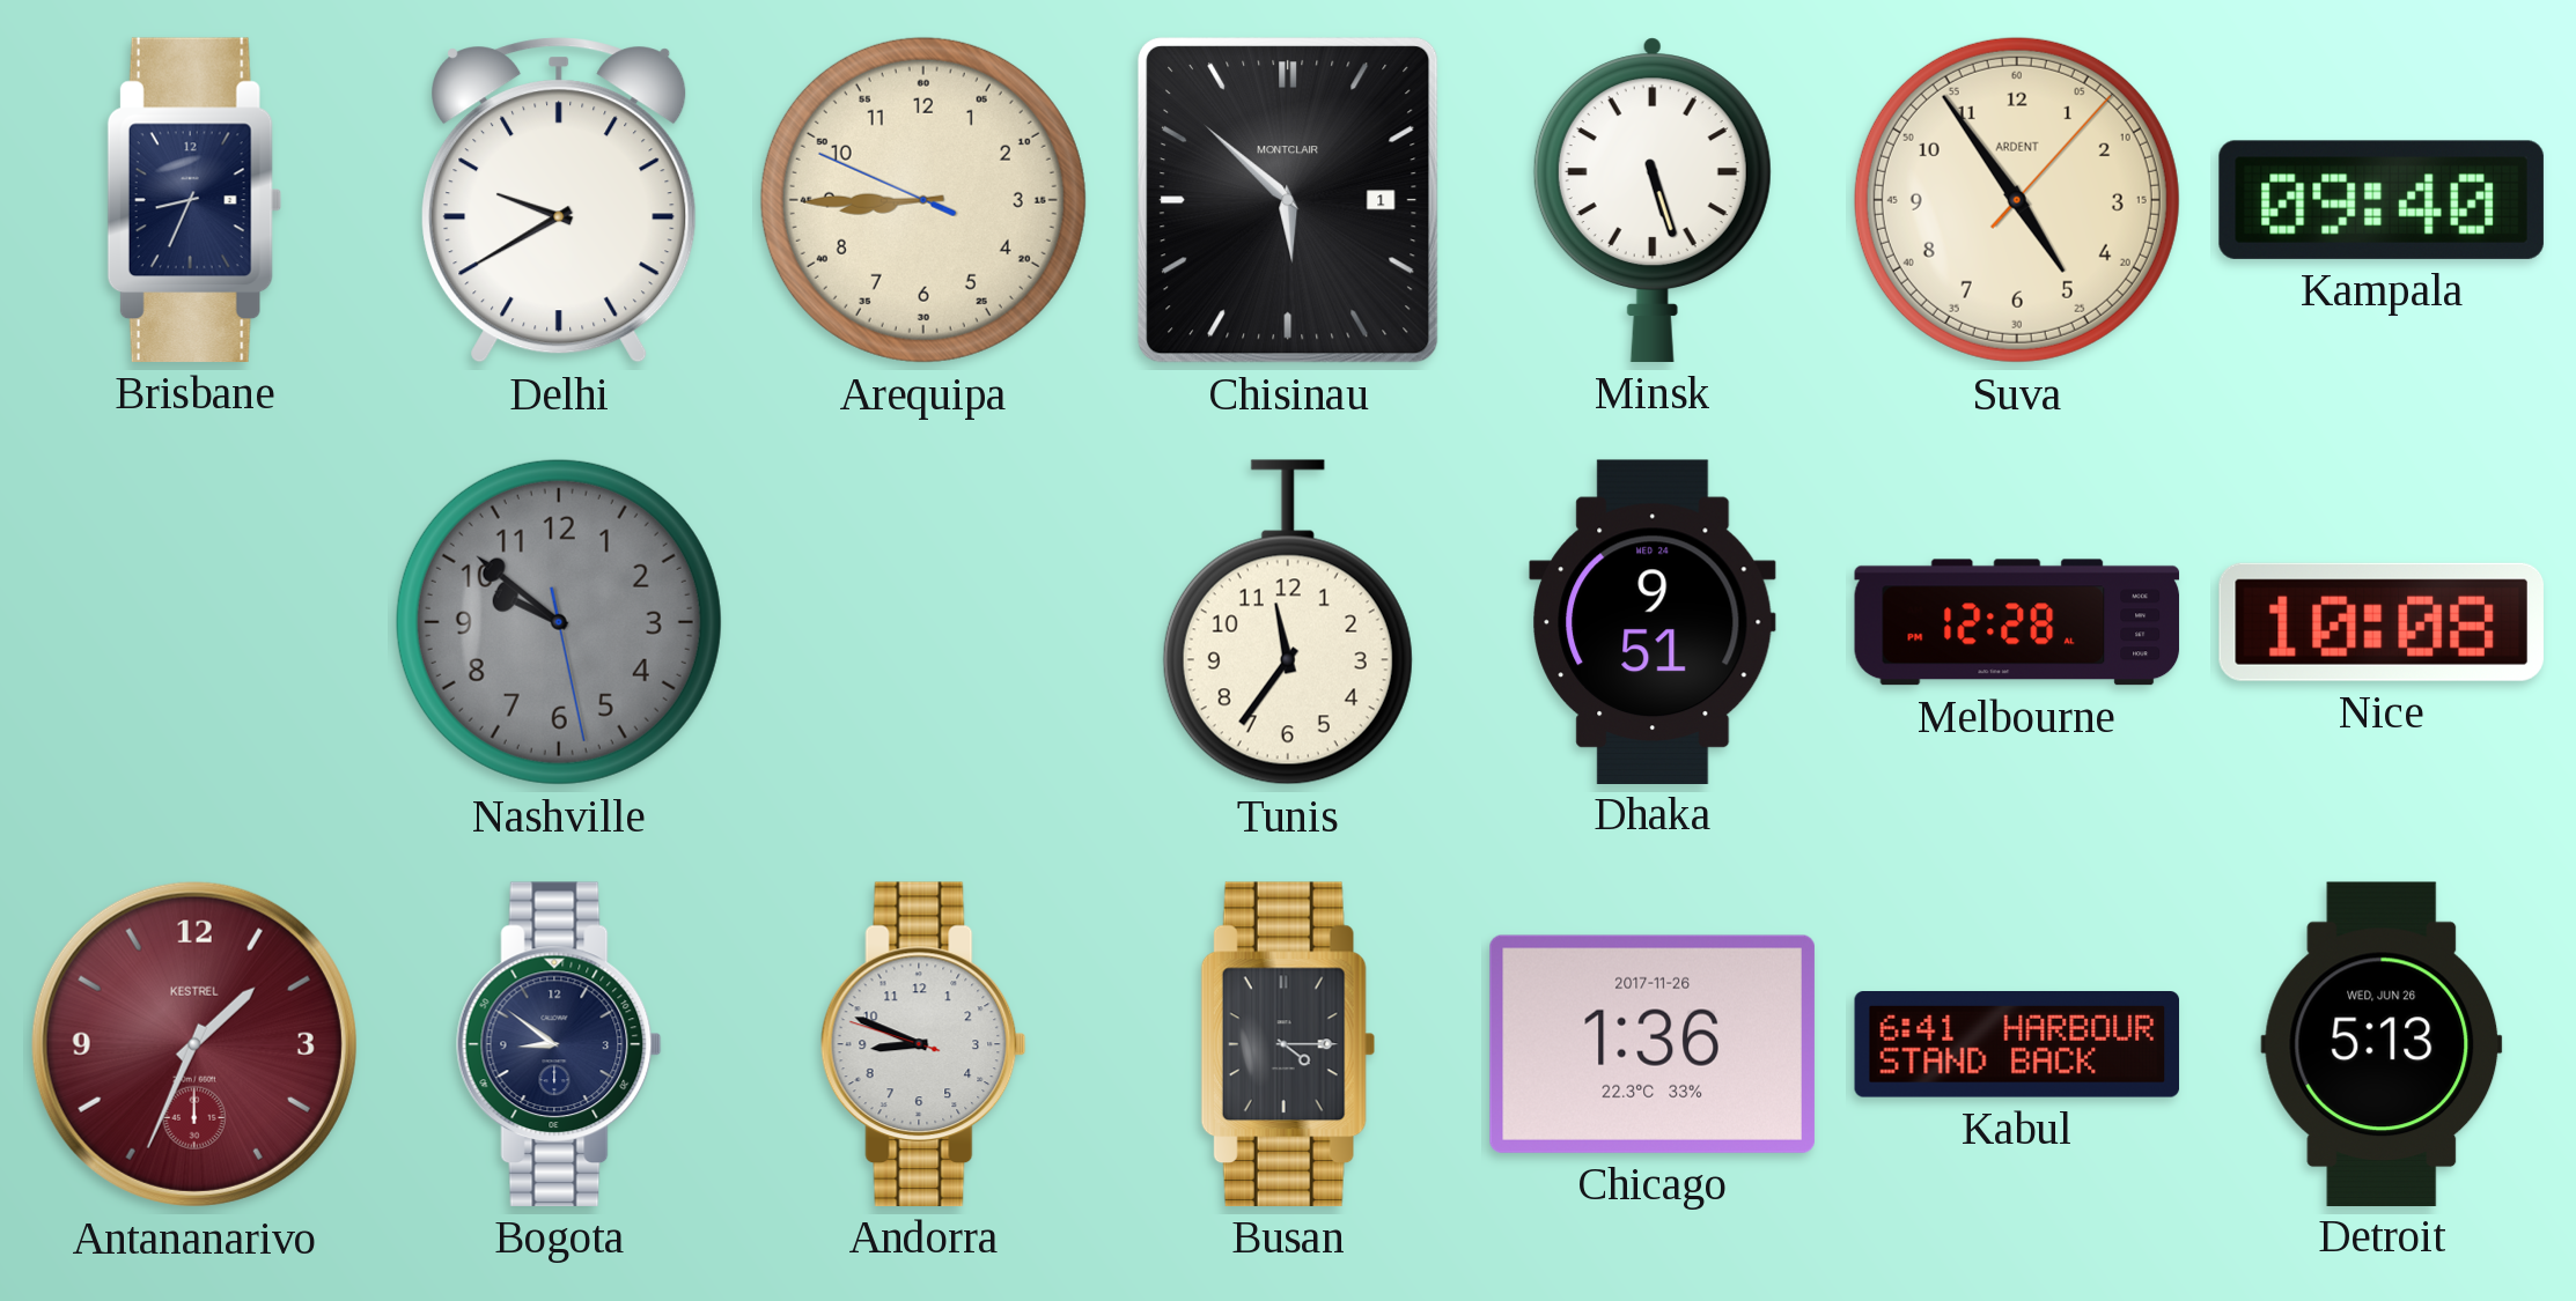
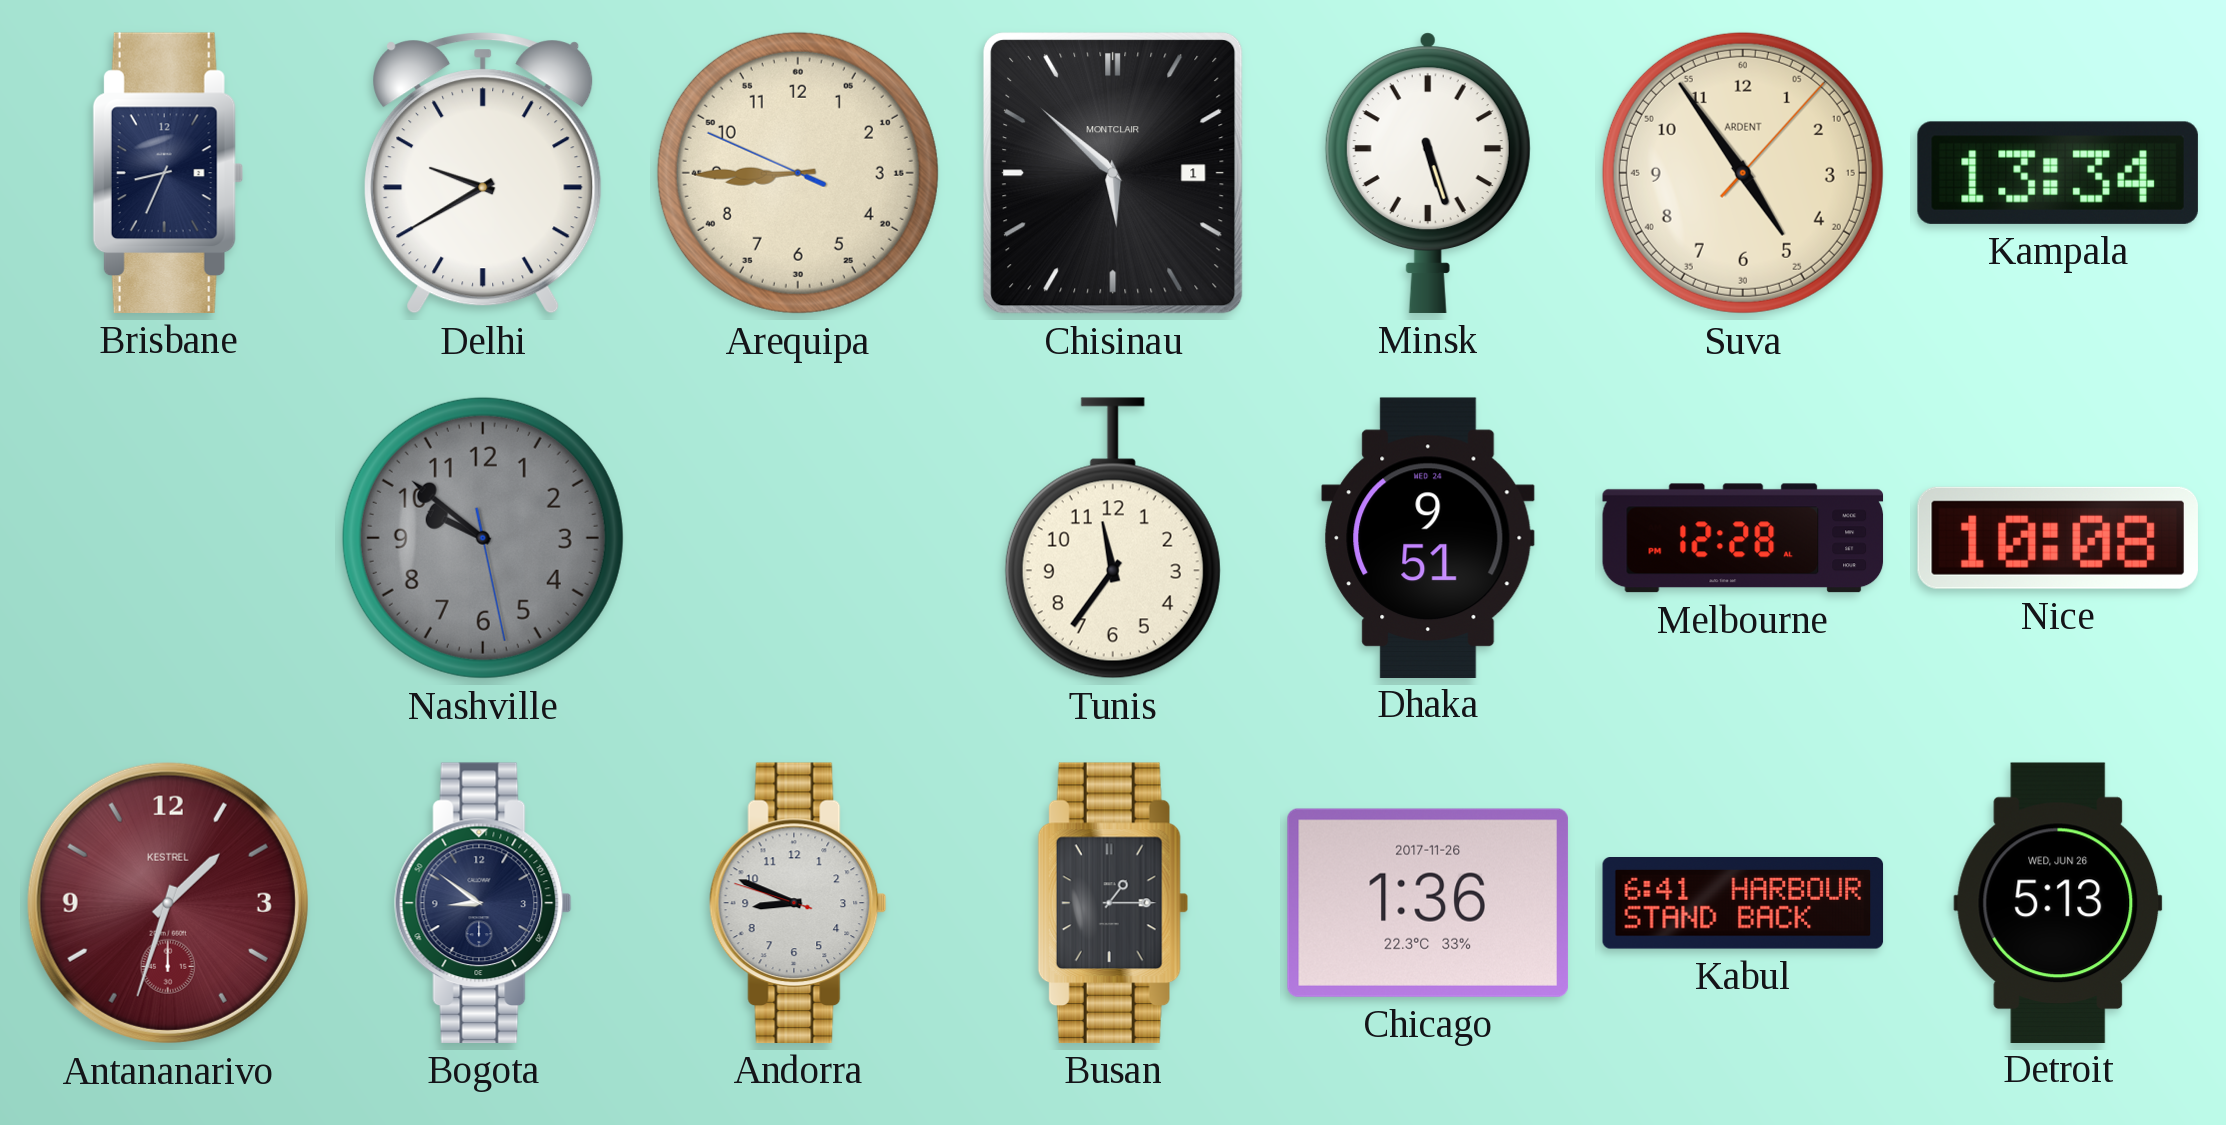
Kampala: 09:40 -> 13:34 (2058, 173)
Antananarivo: 1:34 -> 1:33 (168, 903)
Busan: 4:15 -> 1:15 (1113, 903)
